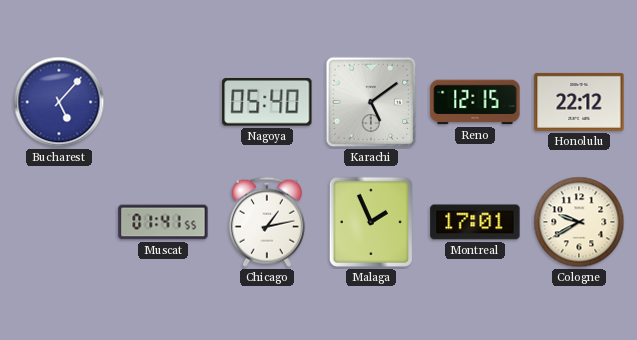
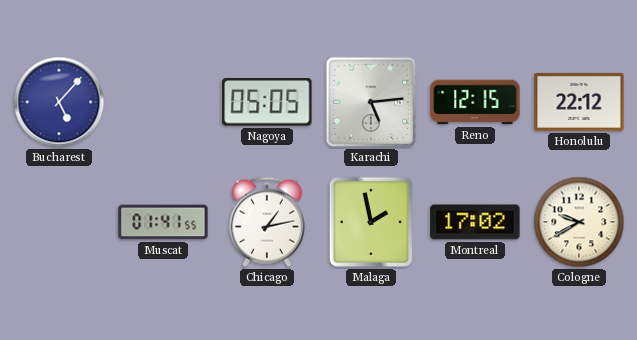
Nagoya: 05:40 -> 05:05 (267, 103)
Karachi: 5:09 -> 5:14 (371, 102)
Malaga: 1:56 -> 1:58 (371, 222)
Montreal: 17:01 -> 17:02 (475, 222)
